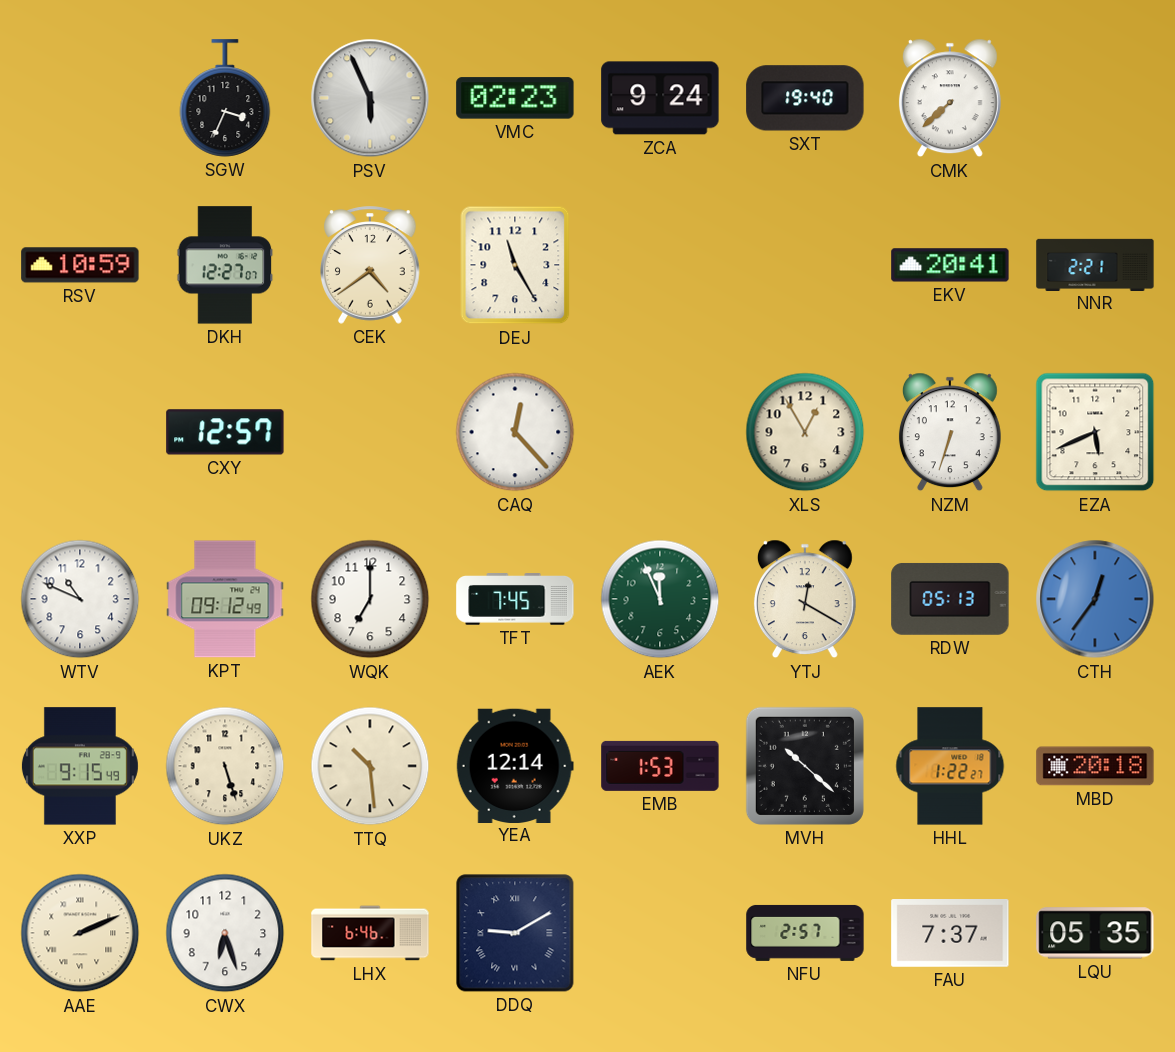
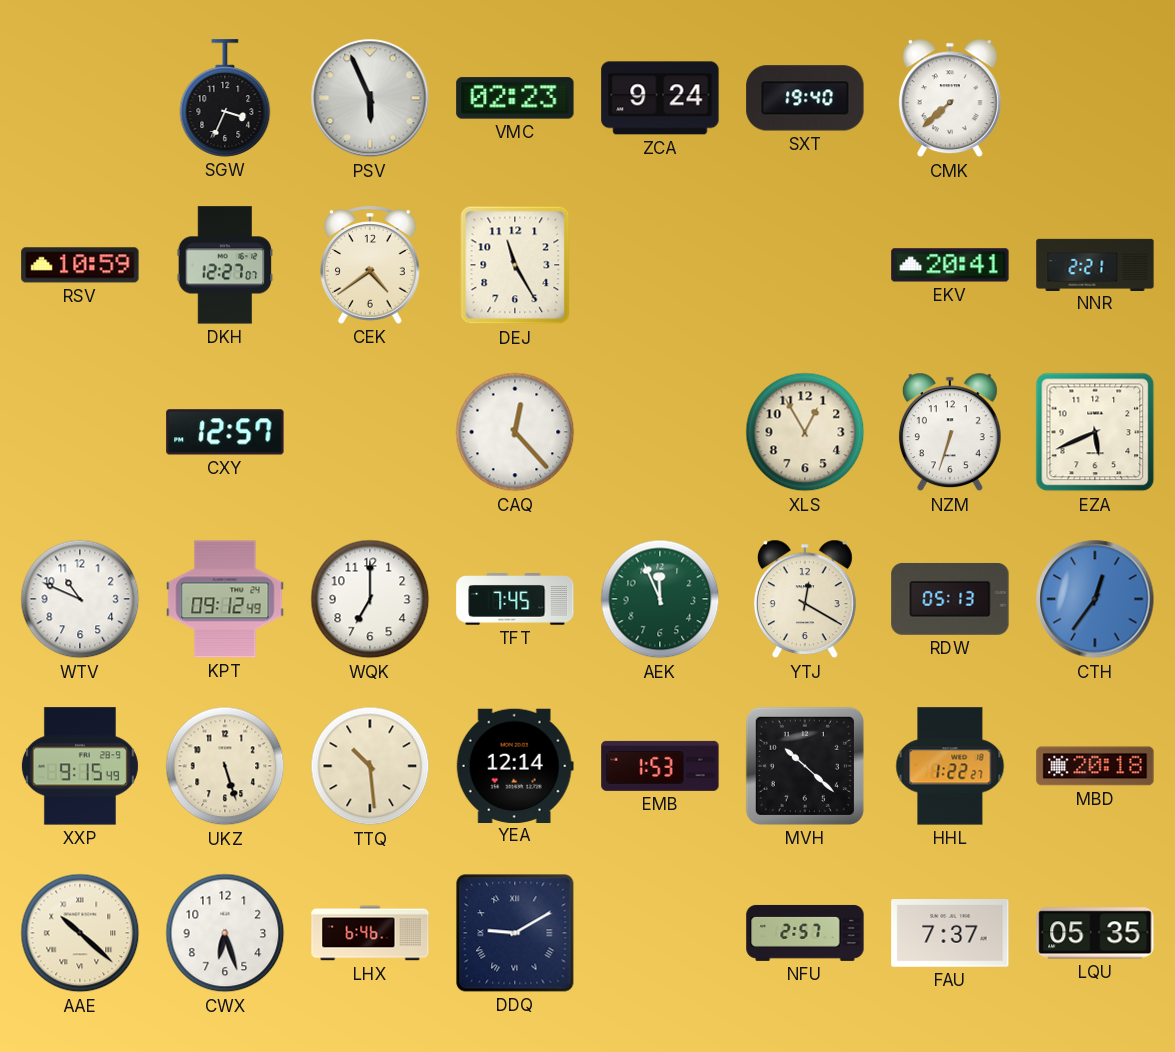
AAE: 2:11 -> 10:22 (80, 933)
